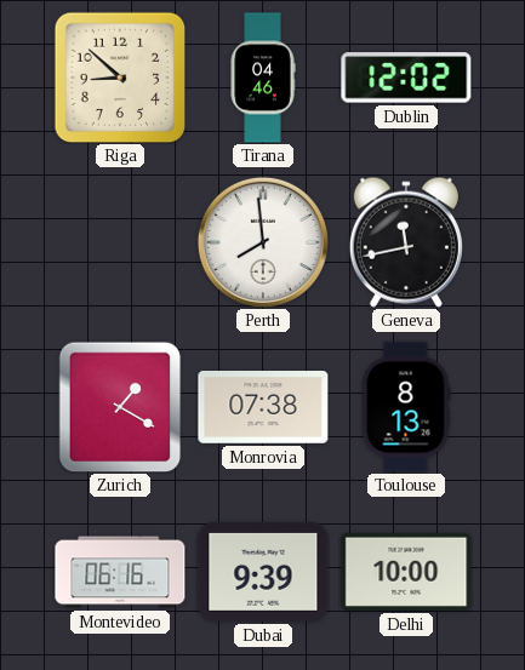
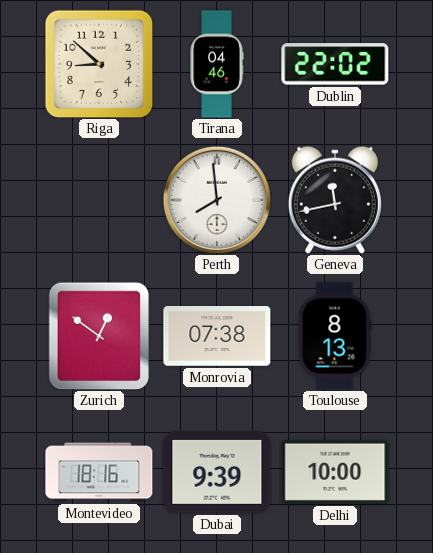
Dublin: 12:02 -> 22:02 (335, 64)
Zurich: 1:20 -> 12:51 (99, 336)
Montevideo: 06:16 -> 18:16 (99, 472)
